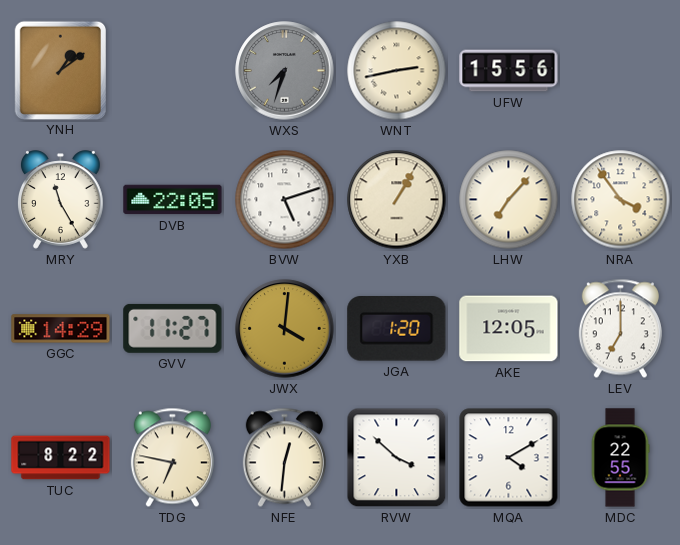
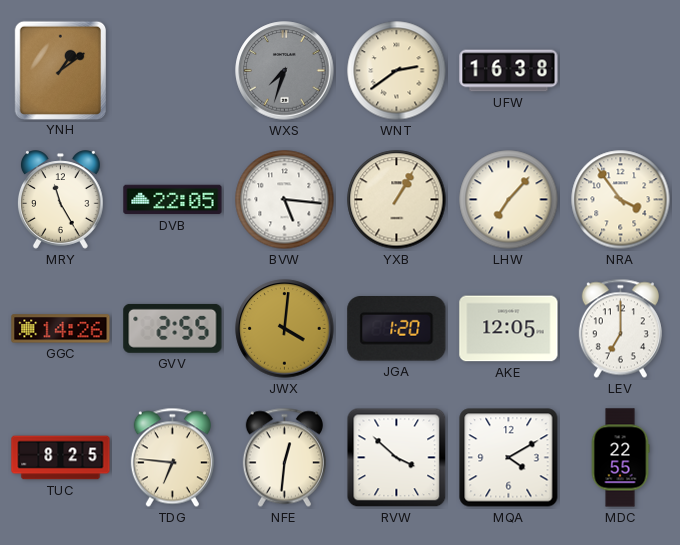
WNT: 2:43 -> 2:39 (397, 71)
UFW: 15:56 -> 16:38 (509, 71)
BVW: 5:12 -> 5:16 (285, 200)
GGC: 14:29 -> 14:26 (61, 329)
GVV: 11:27 -> 2:55 (173, 328)
TUC: 8:22 -> 8:25 (61, 458)
TDG: 6:47 -> 6:46 (172, 458)
